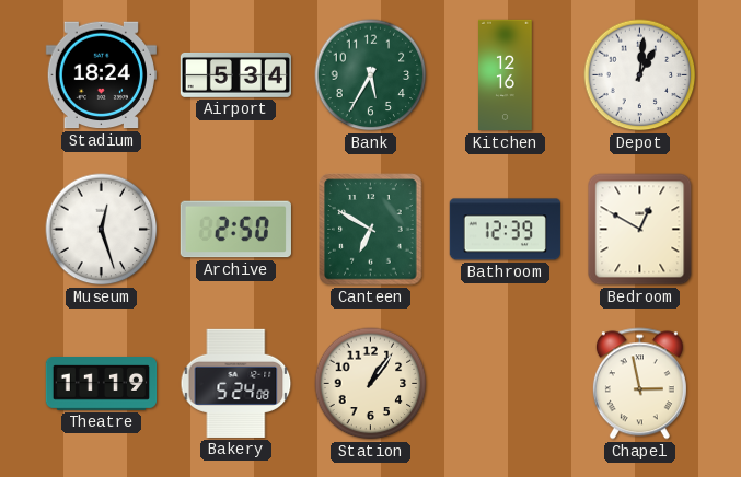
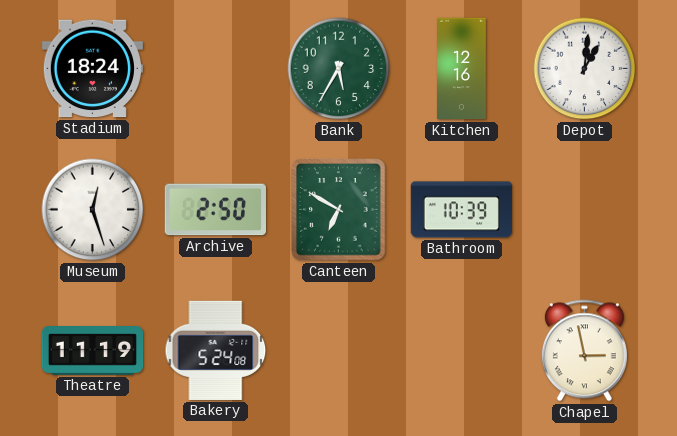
Airport: 5:34 -> none (235, 74)
Bathroom: 12:39 -> 10:39 (461, 210)
Bedroom: 12:50 -> none (640, 230)
Station: 1:06 -> none (371, 384)
